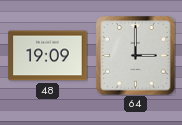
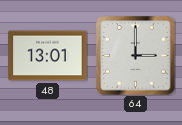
48: 19:09 -> 13:01 (48, 56)
